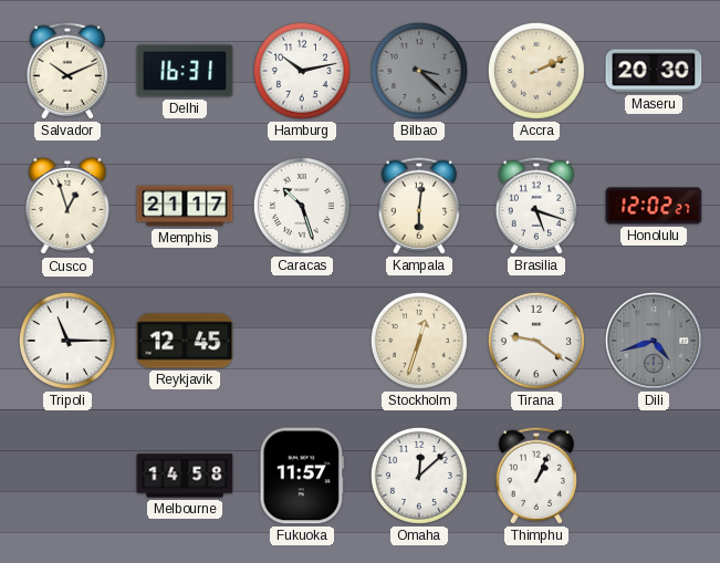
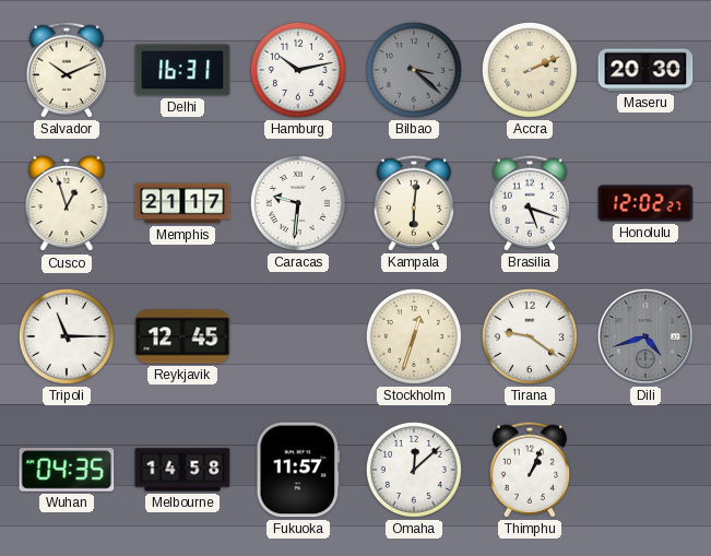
Caracas: 10:27 -> 9:31 (298, 203)
Wuhan: none -> 04:35 (67, 471)
